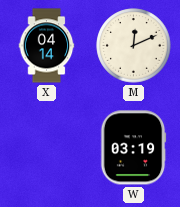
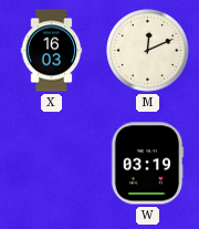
X: 04:14 -> 16:03 (52, 51)
